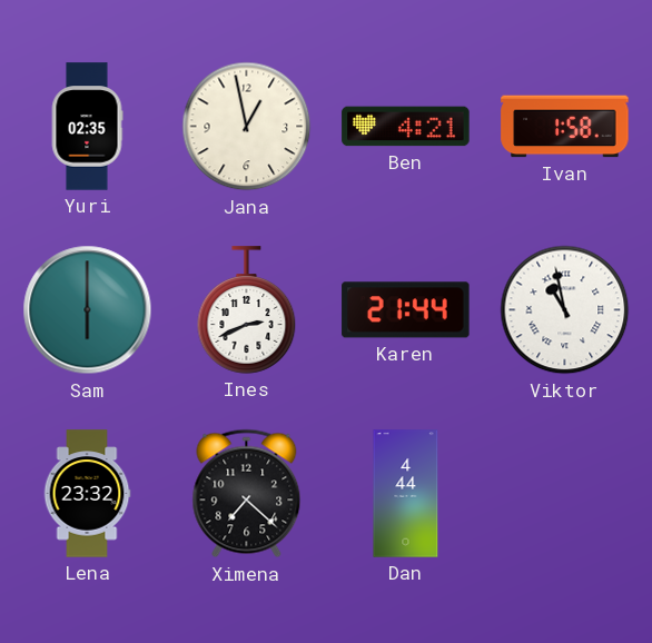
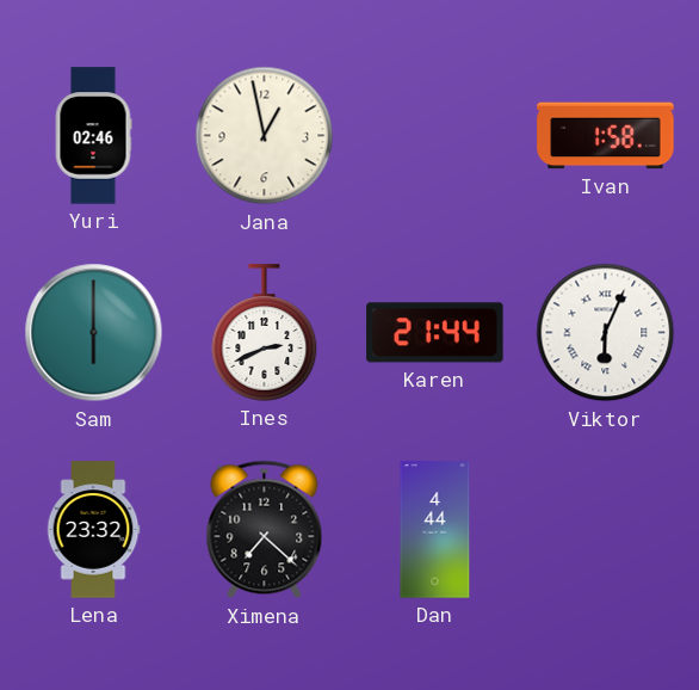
Yuri: 02:35 -> 02:46 (93, 136)
Ben: 4:21 -> none (406, 127)
Viktor: 10:58 -> 6:04 (606, 333)
